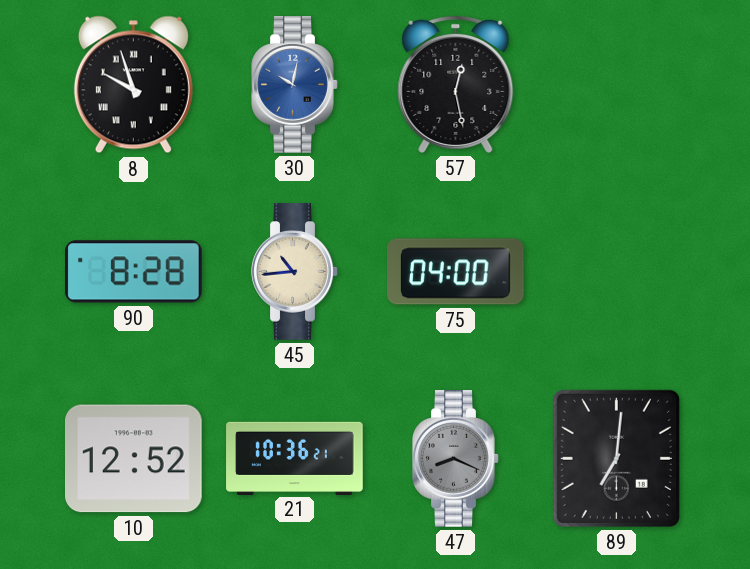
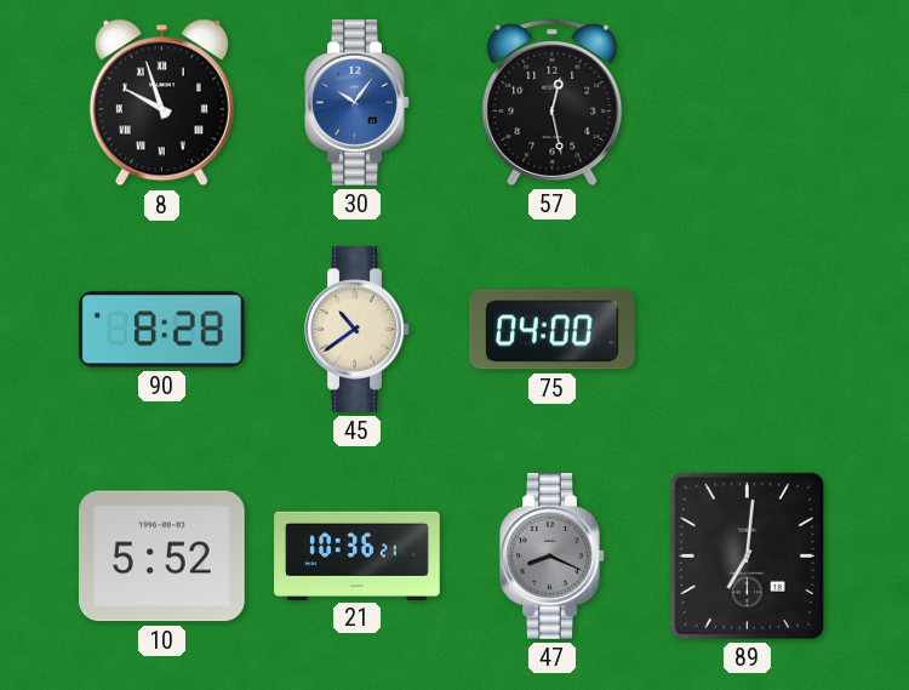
30: 10:02 -> 10:06 (358, 103)
45: 10:44 -> 10:39 (358, 330)
10: 12:52 -> 5:52 (162, 557)
